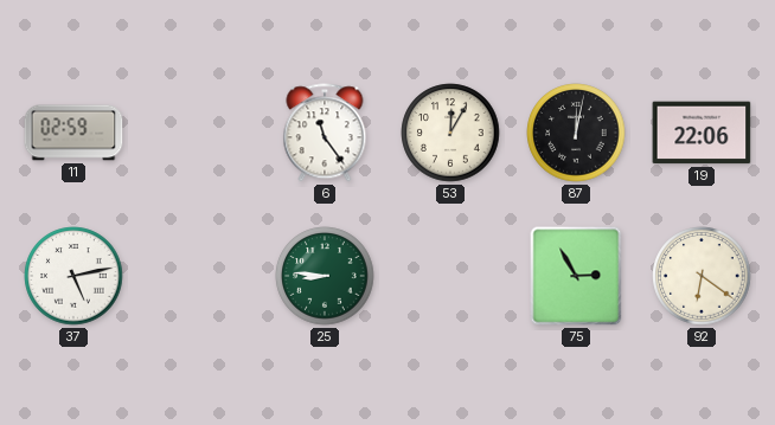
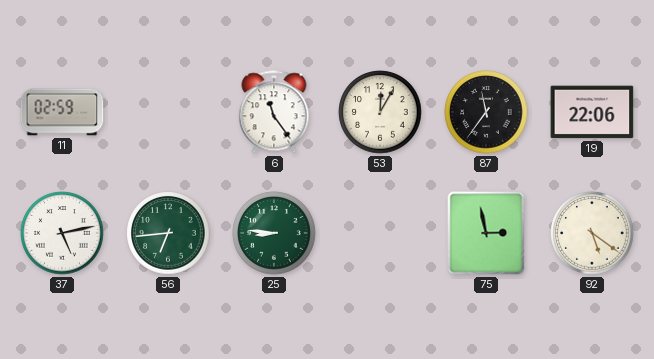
87: 12:02 -> 11:36 (486, 112)
56: none -> 6:44 (168, 233)
75: 2:55 -> 2:58 (486, 233)
92: 6:21 -> 5:21 (592, 233)
